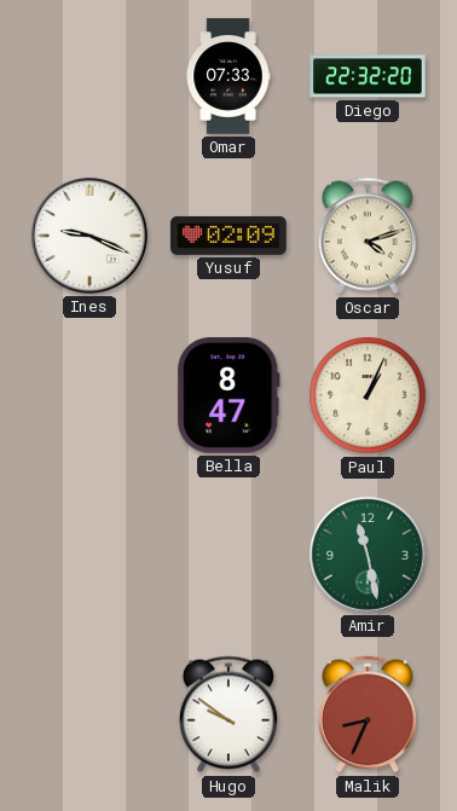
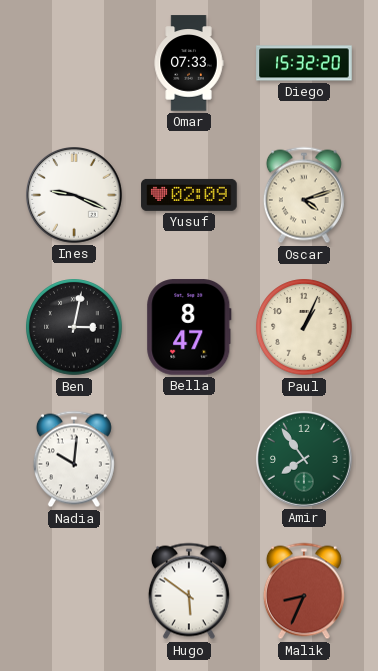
Diego: 22:32 -> 15:32 (304, 63)
Ben: none -> 3:02 (74, 327)
Nadia: none -> 10:01 (74, 459)
Amir: 11:28 -> 7:54 (305, 460)
Hugo: 9:51 -> 5:51 (189, 591)
